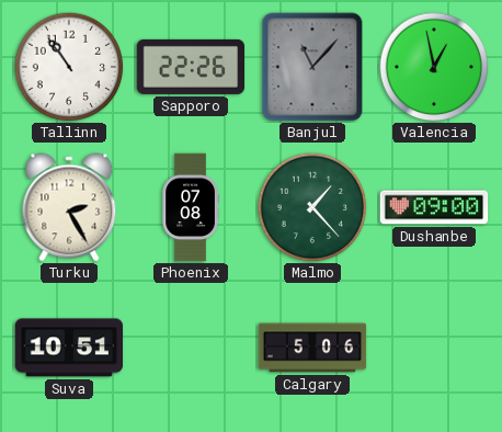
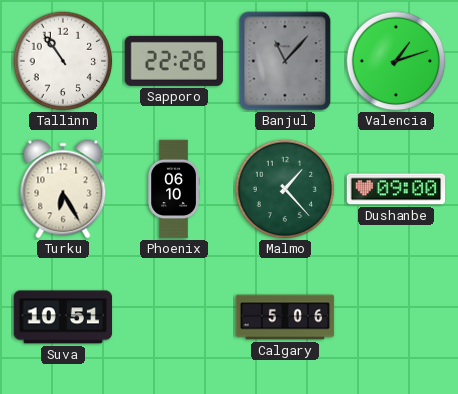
Valencia: 12:58 -> 1:12 (396, 61)
Turku: 2:25 -> 6:25 (63, 189)
Phoenix: 07:08 -> 06:10 (174, 189)
